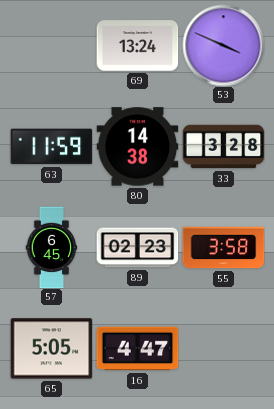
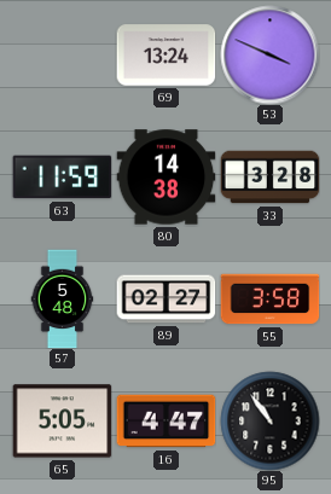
57: 6:45 -> 5:48 (63, 298)
89: 02:23 -> 02:27 (165, 300)
95: none -> 10:54 (269, 420)
